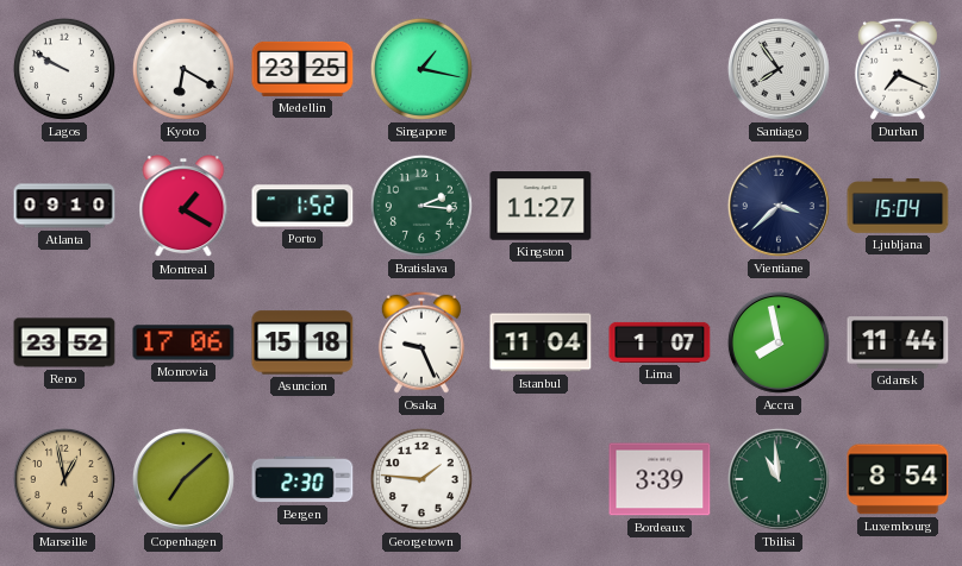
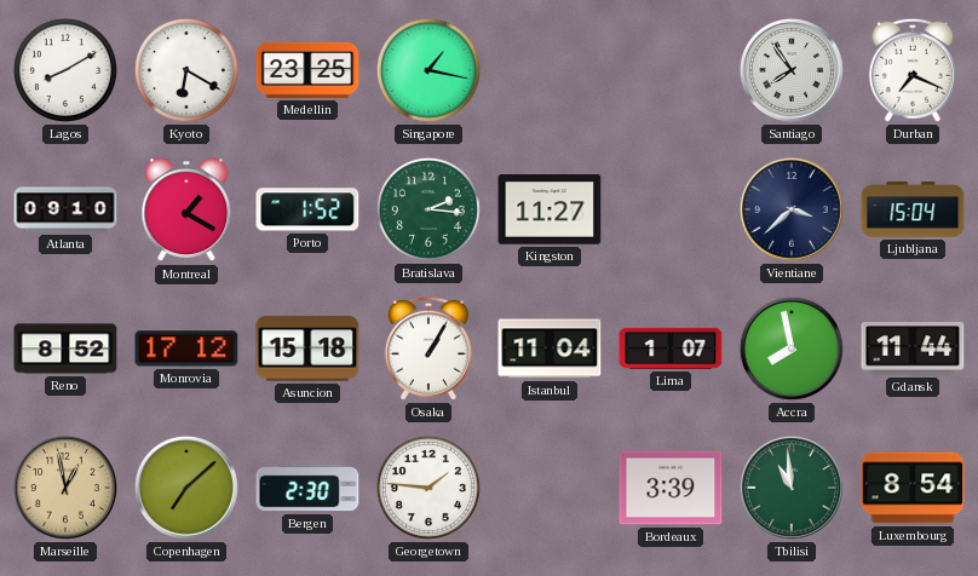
Lagos: 9:50 -> 8:10 (65, 70)
Reno: 23:52 -> 8:52 (65, 349)
Monrovia: 17:06 -> 17:12 (186, 349)
Osaka: 9:26 -> 1:05 (428, 349)
